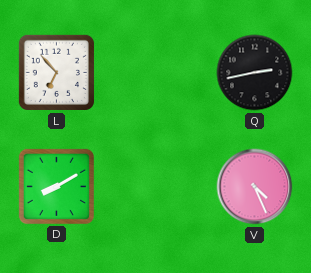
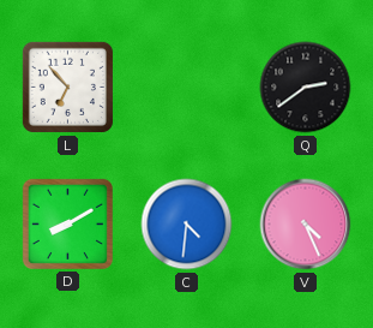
Q: 2:43 -> 2:39 (306, 88)
C: none -> 4:31 (187, 225)
